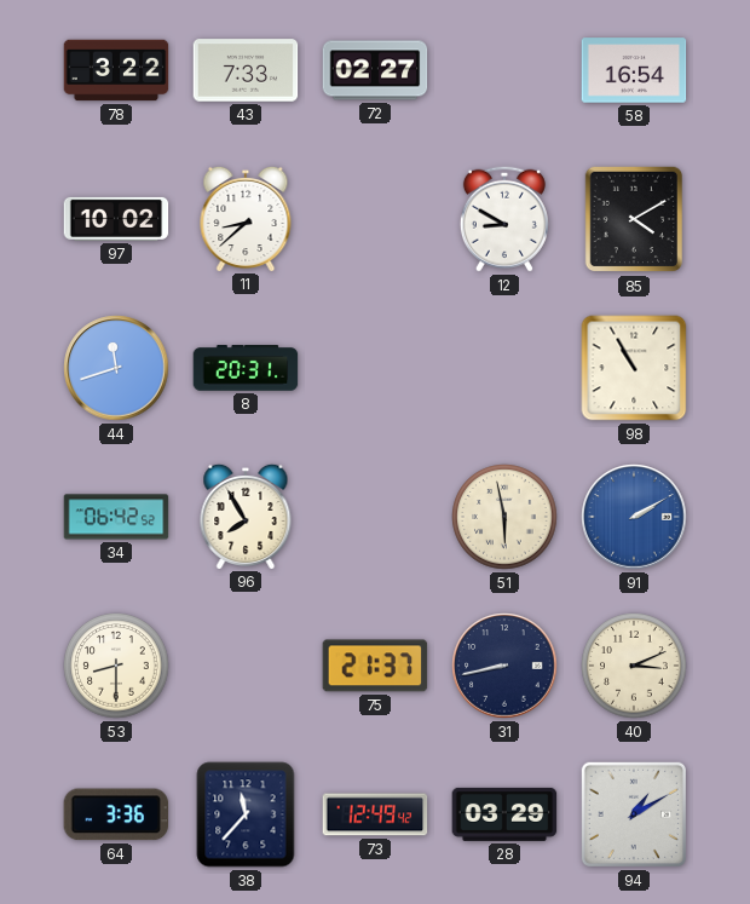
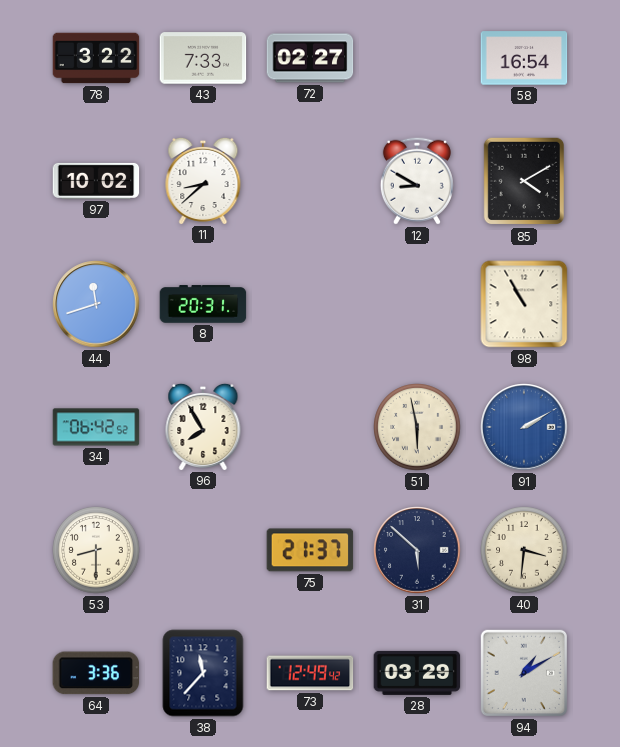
31: 8:43 -> 5:52 (417, 550)
40: 3:11 -> 3:31 (524, 550)
